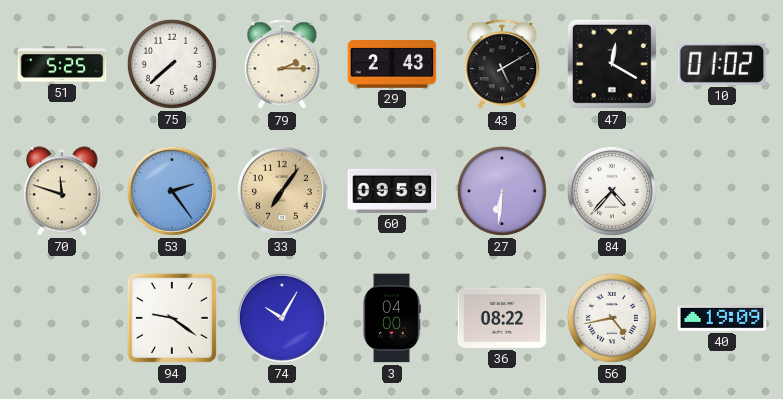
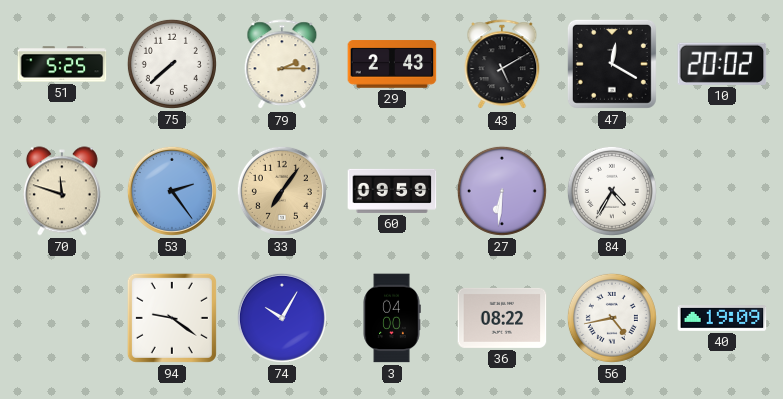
10: 01:02 -> 20:02 (722, 64)
84: 4:37 -> 4:35 (612, 191)
